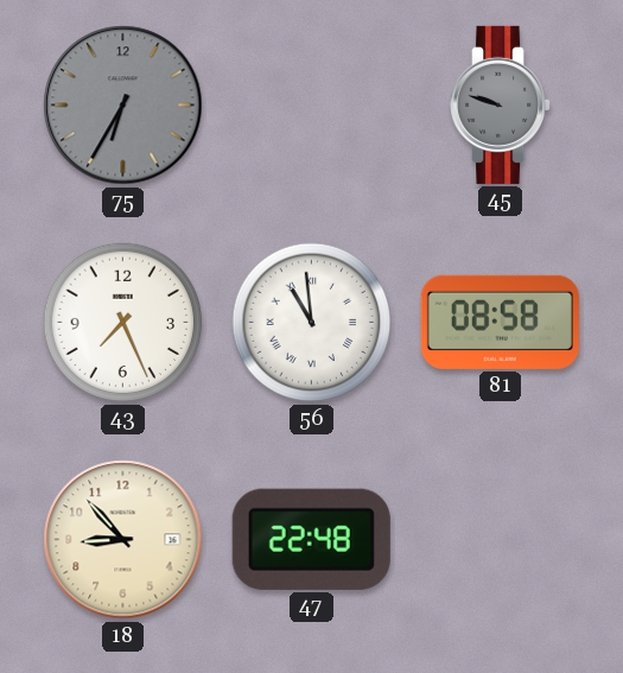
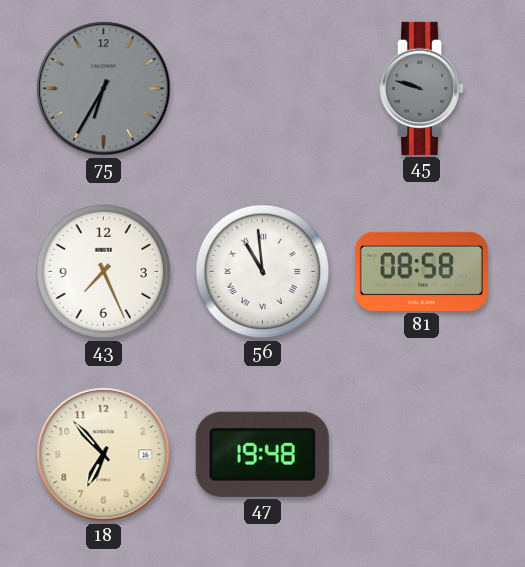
18: 8:53 -> 6:53 (104, 455)
47: 22:48 -> 19:48 (262, 454)
